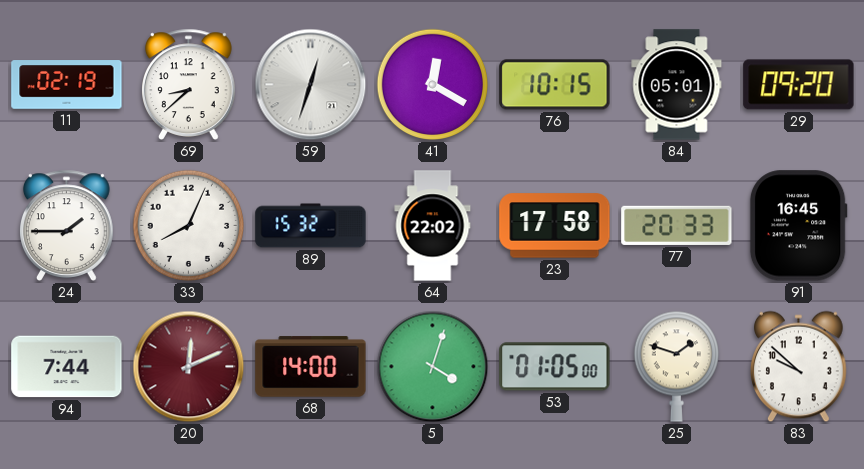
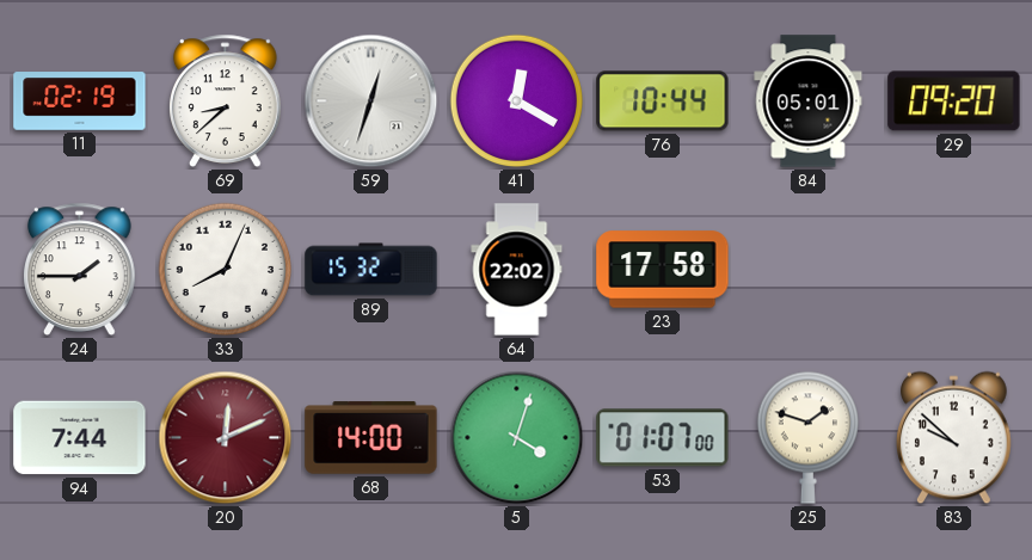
76: 10:15 -> 10:44 (663, 101)
77: 20:33 -> none (677, 225)
91: 16:45 -> none (798, 226)
53: 01:05 -> 01:07 (663, 438)
